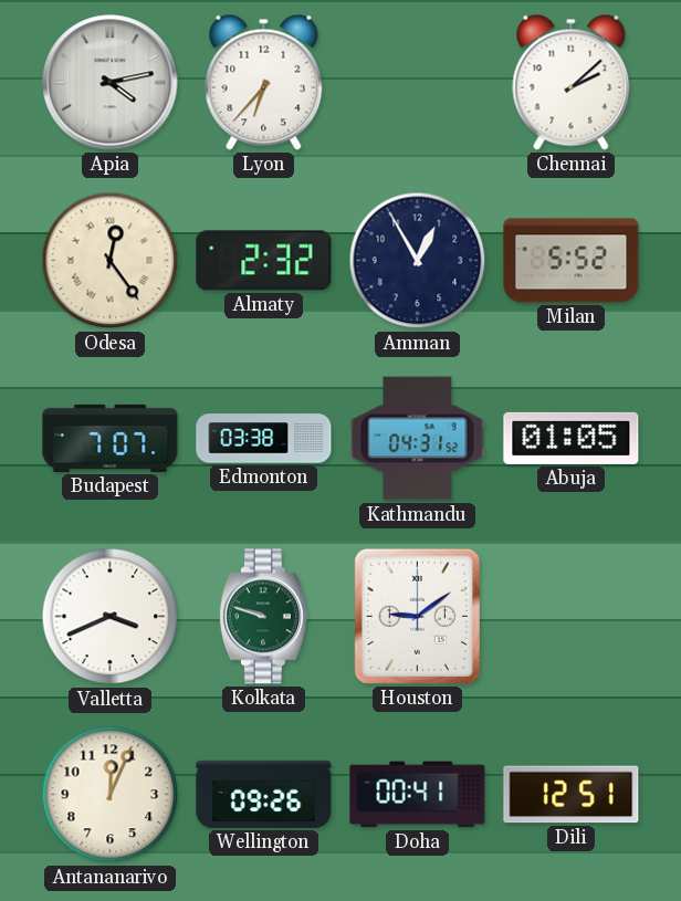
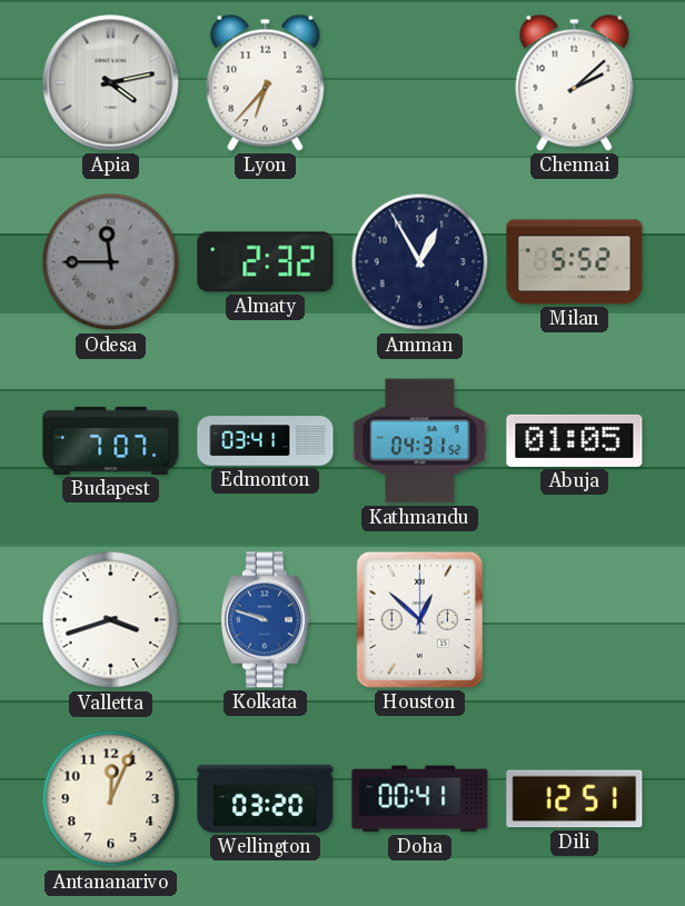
Odesa: 12:24 -> 11:45 (111, 262)
Odesa dial: cream -> grey (111, 262)
Edmonton: 03:38 -> 03:41 (266, 441)
Valletta: 3:41 -> 3:42 (111, 620)
Kolkata dial: green -> blue (265, 620)
Houston: 9:09 -> 12:52 (419, 619)
Wellington: 09:26 -> 03:20 (266, 798)
